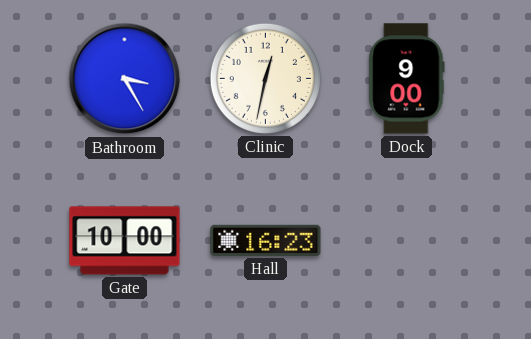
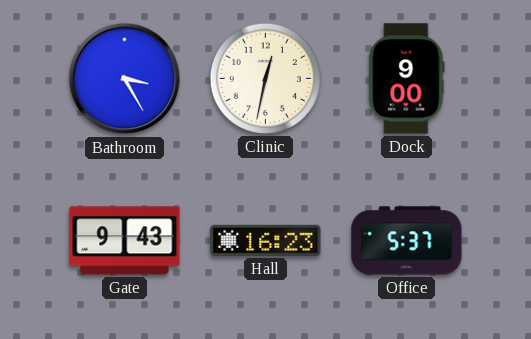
Gate: 10:00 -> 9:43 (125, 241)
Office: none -> 5:37 (407, 241)
